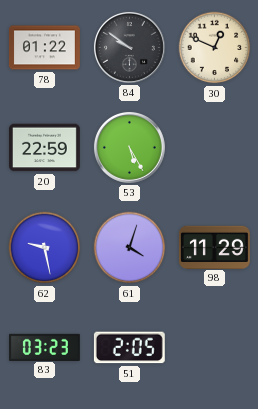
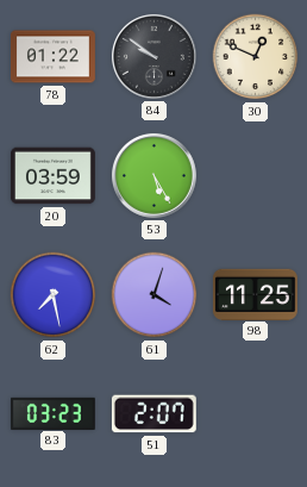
20: 22:59 -> 03:59 (52, 176)
62: 9:28 -> 7:28 (54, 295)
98: 11:29 -> 11:25 (255, 294)
51: 2:05 -> 2:07 (153, 414)
